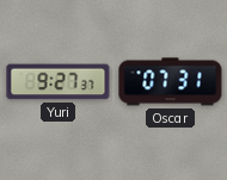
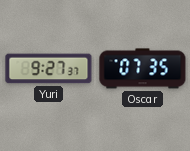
Oscar: 07:31 -> 07:35 (143, 69)
